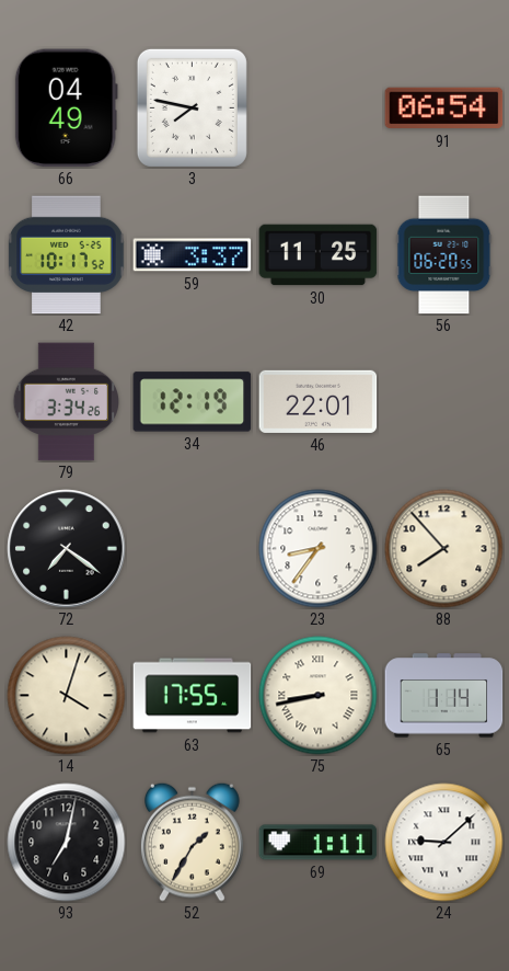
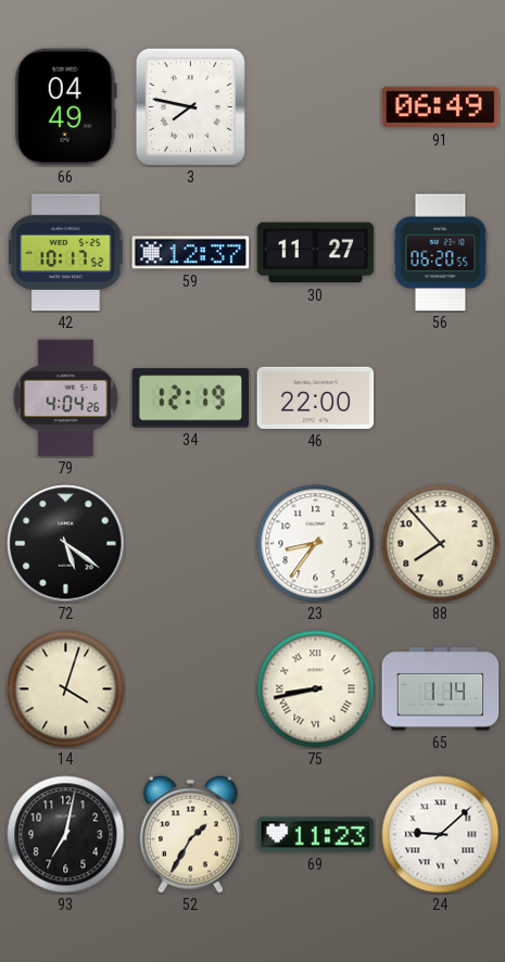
91: 06:54 -> 06:49 (441, 107)
59: 3:37 -> 12:37 (191, 253)
30: 11:25 -> 11:27 (316, 253)
79: 3:34 -> 4:04 (66, 398)
46: 22:01 -> 22:00 (316, 397)
72: 7:21 -> 5:21 (66, 544)
63: 17:55 -> none (193, 696)
69: 1:11 -> 11:23 (316, 835)
